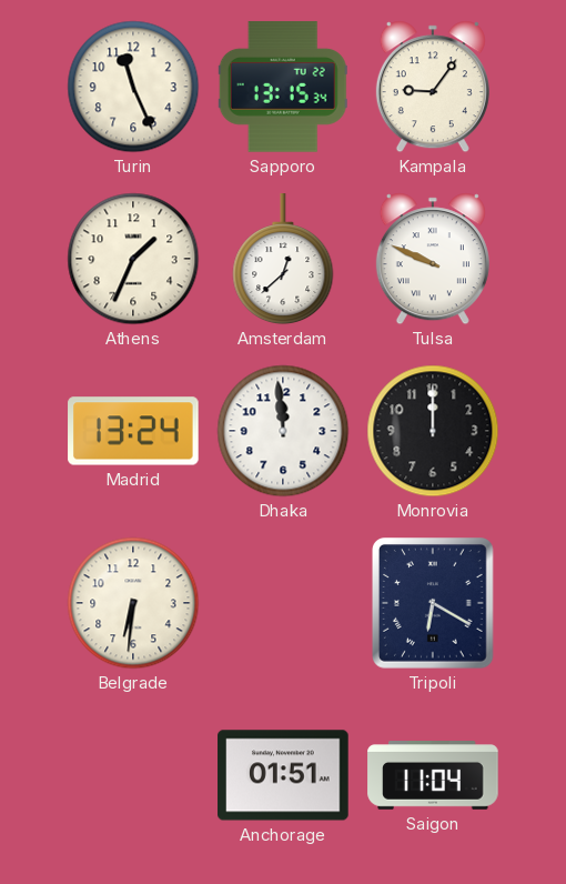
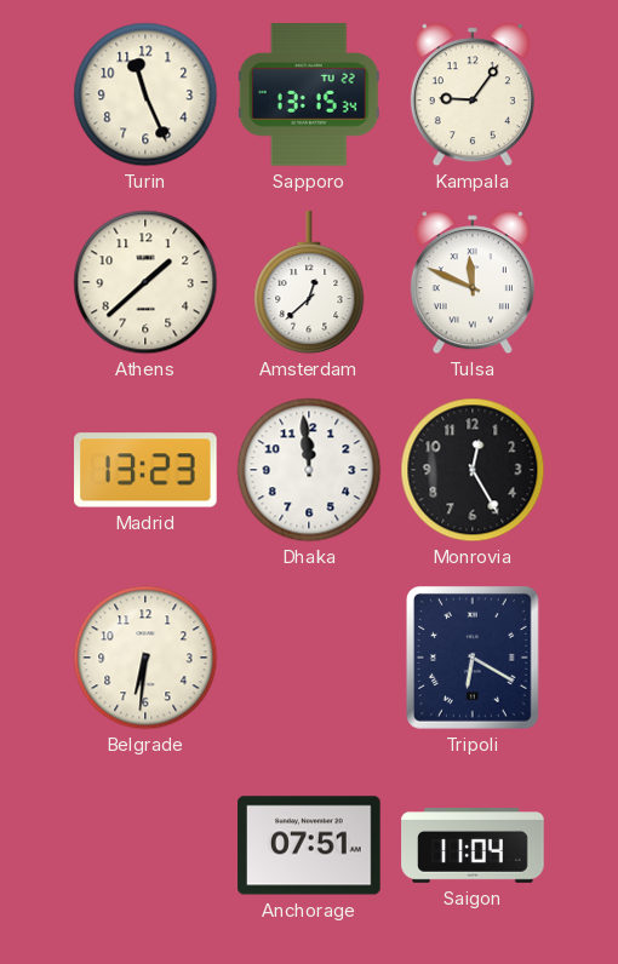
Athens: 1:34 -> 1:38 (145, 282)
Tulsa: 9:49 -> 11:49 (473, 282)
Madrid: 13:24 -> 13:23 (145, 470)
Monrovia: 12:00 -> 12:25 (473, 470)
Anchorage: 01:51 -> 07:51 (309, 845)
